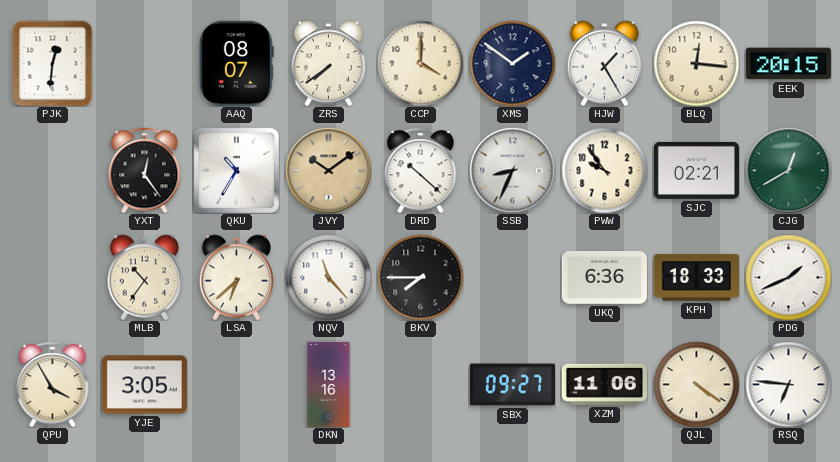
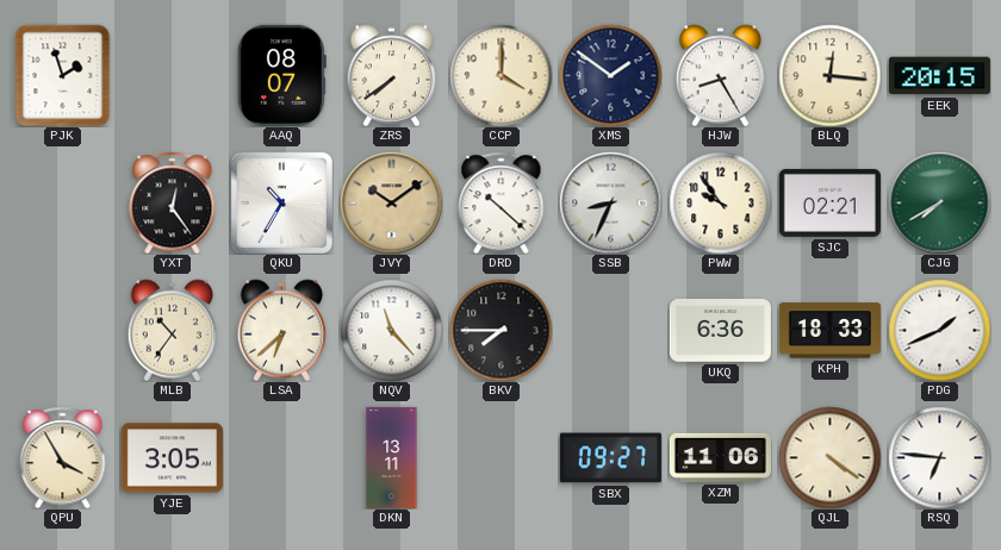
PJK: 12:31 -> 1:57 (63, 75)
HJW: 1:25 -> 8:25 (721, 75)
CJG: 12:40 -> 7:40 (939, 202)
DKN: 13:16 -> 13:11 (392, 457)
